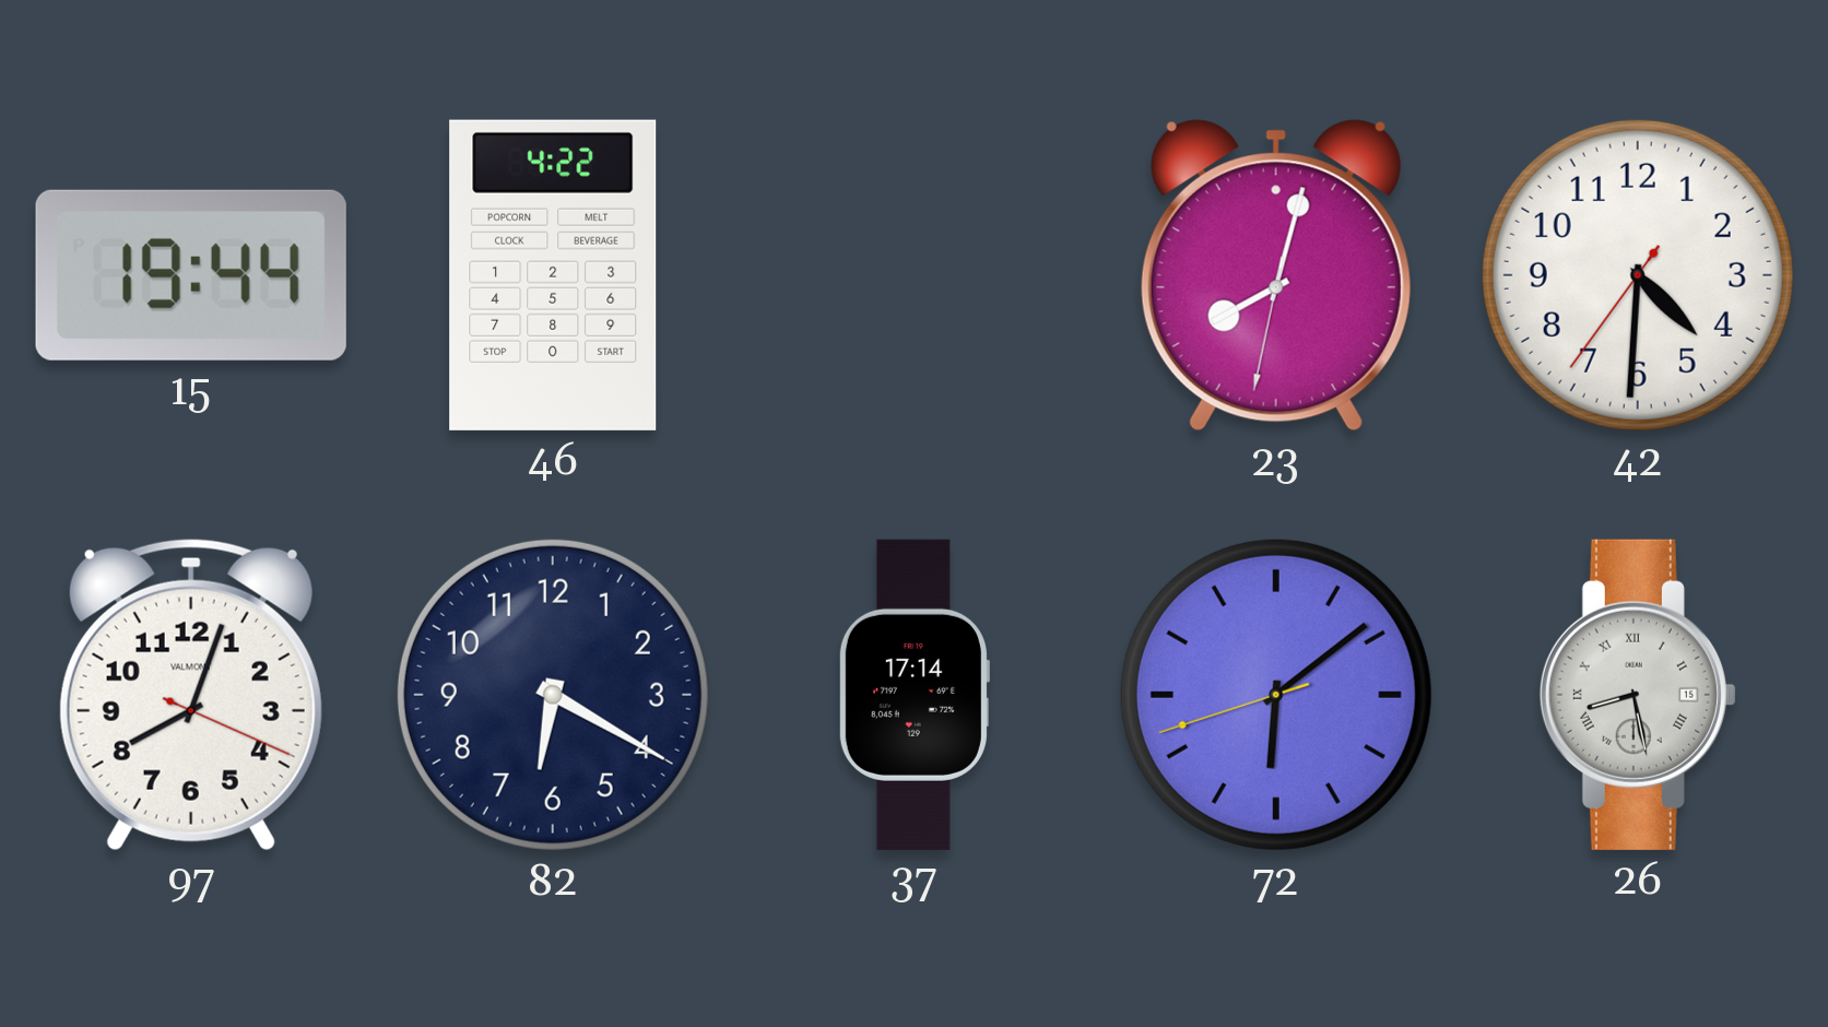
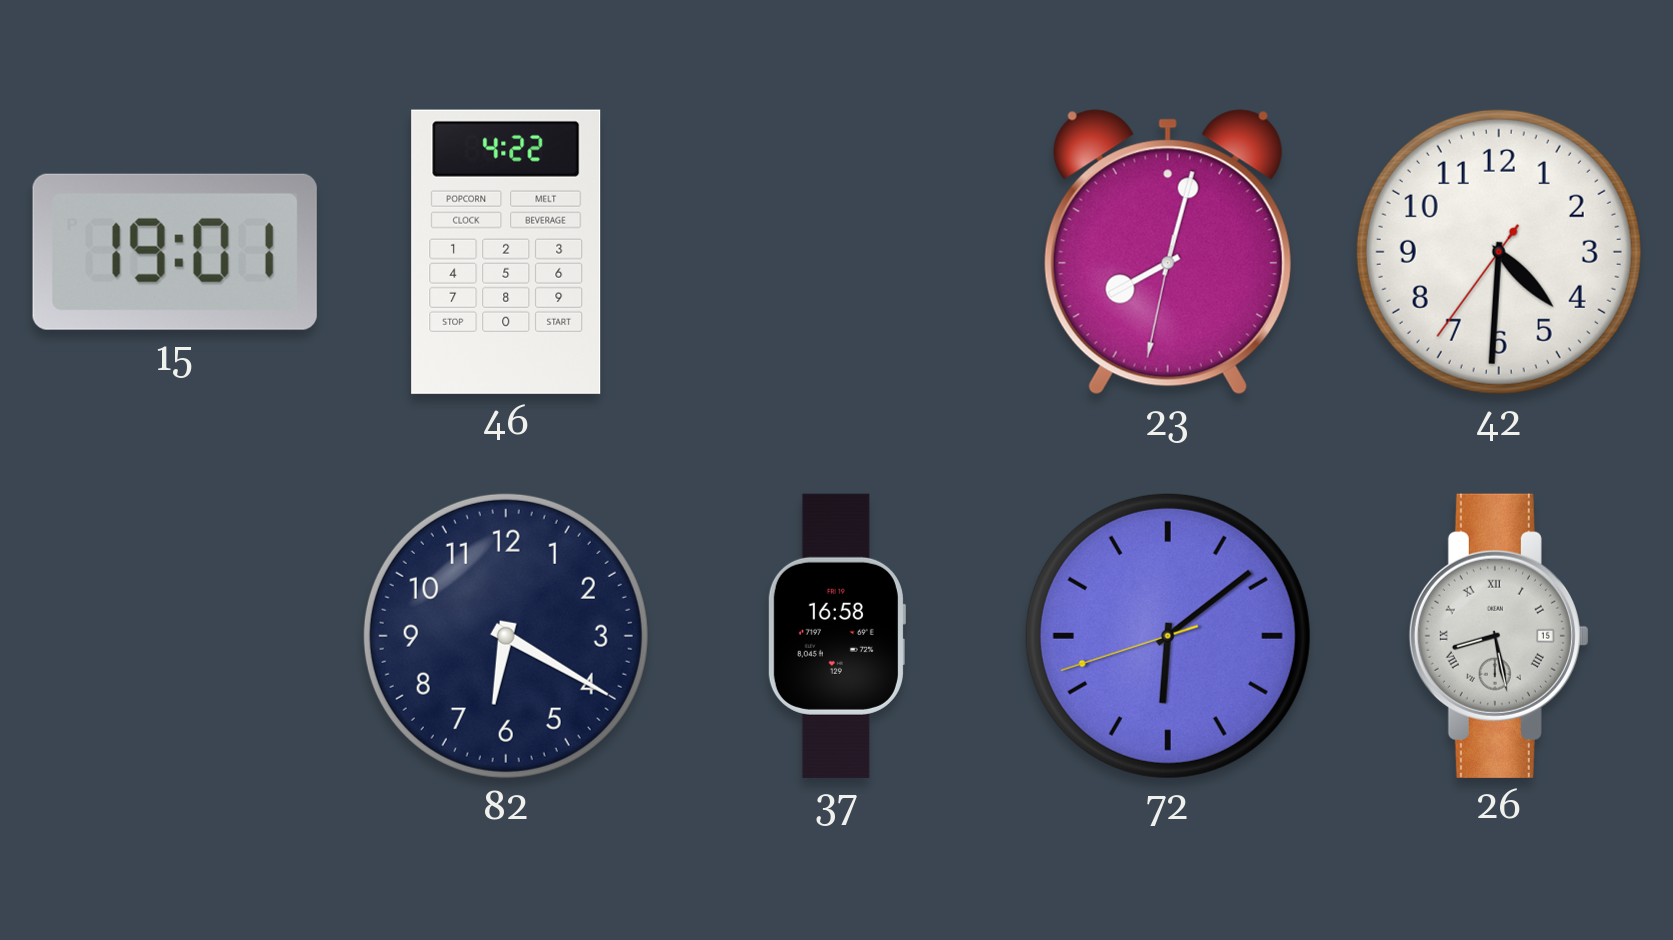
15: 19:44 -> 19:01 (175, 252)
97: 8:03 -> none (191, 695)
37: 17:14 -> 16:58 (836, 636)
